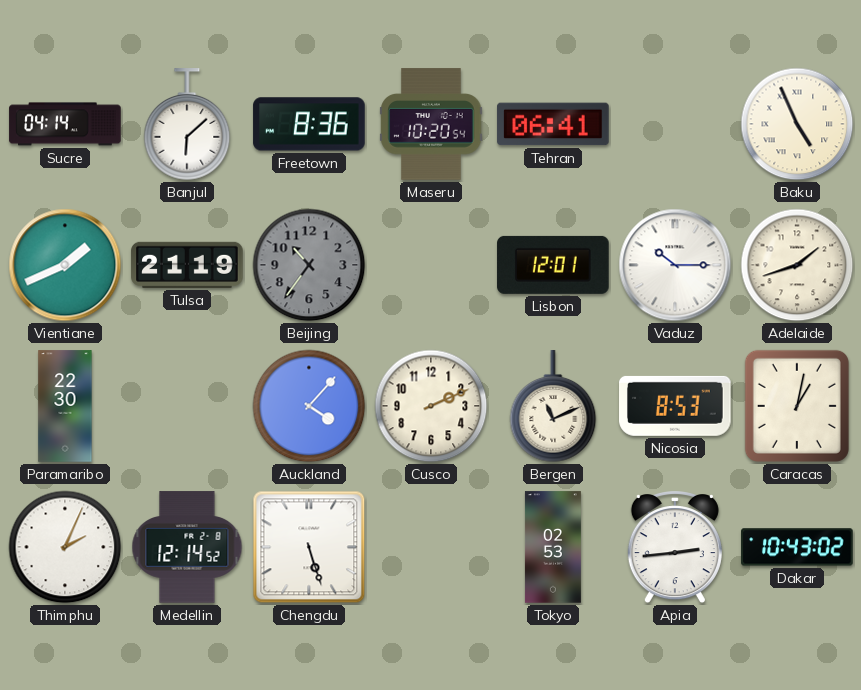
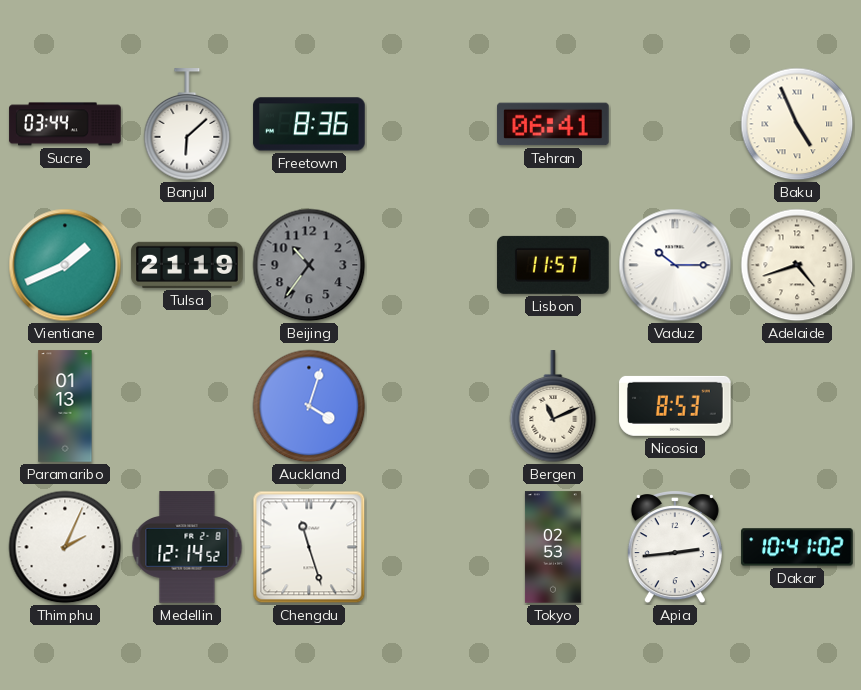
Sucre: 04:14 -> 03:44 (65, 124)
Maseru: 10:20 -> none (431, 124)
Lisbon: 12:01 -> 11:57 (553, 265)
Adelaide: 1:42 -> 4:42 (797, 265)
Paramaribo: 22:30 -> 01:13 (65, 406)
Auckland: 4:07 -> 4:03 (309, 406)
Cusco: 2:11 -> none (431, 406)
Caracas: 1:02 -> none (797, 406)
Chengdu: 5:27 -> 11:27 (309, 547)
Dakar: 10:43 -> 10:41 (797, 547)
